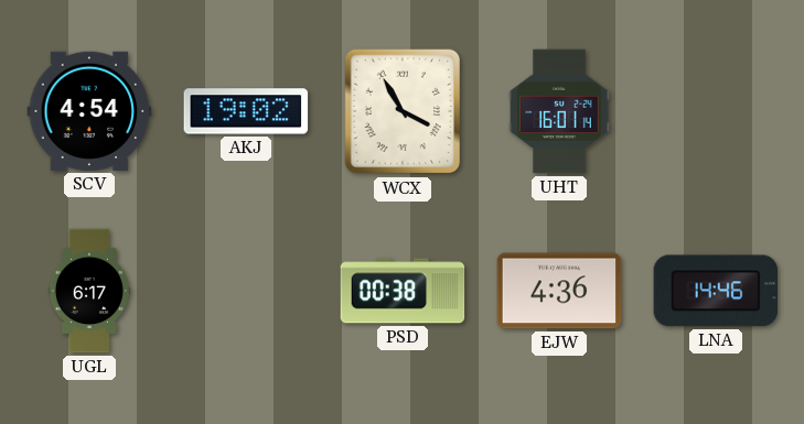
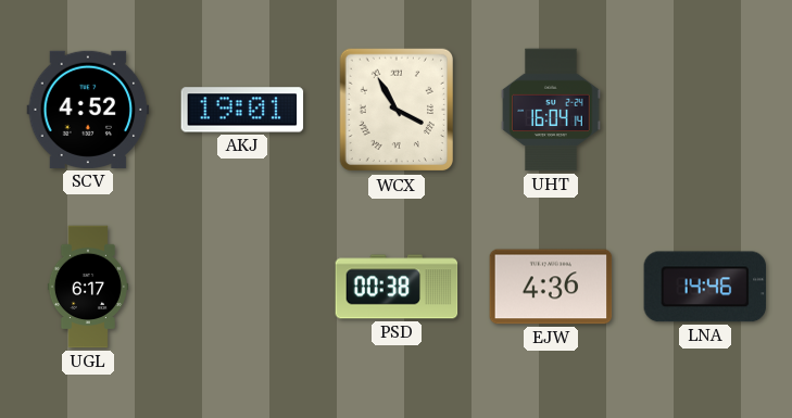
SCV: 4:54 -> 4:52 (88, 110)
AKJ: 19:02 -> 19:01 (242, 110)
UHT: 16:01 -> 16:04 (551, 110)
